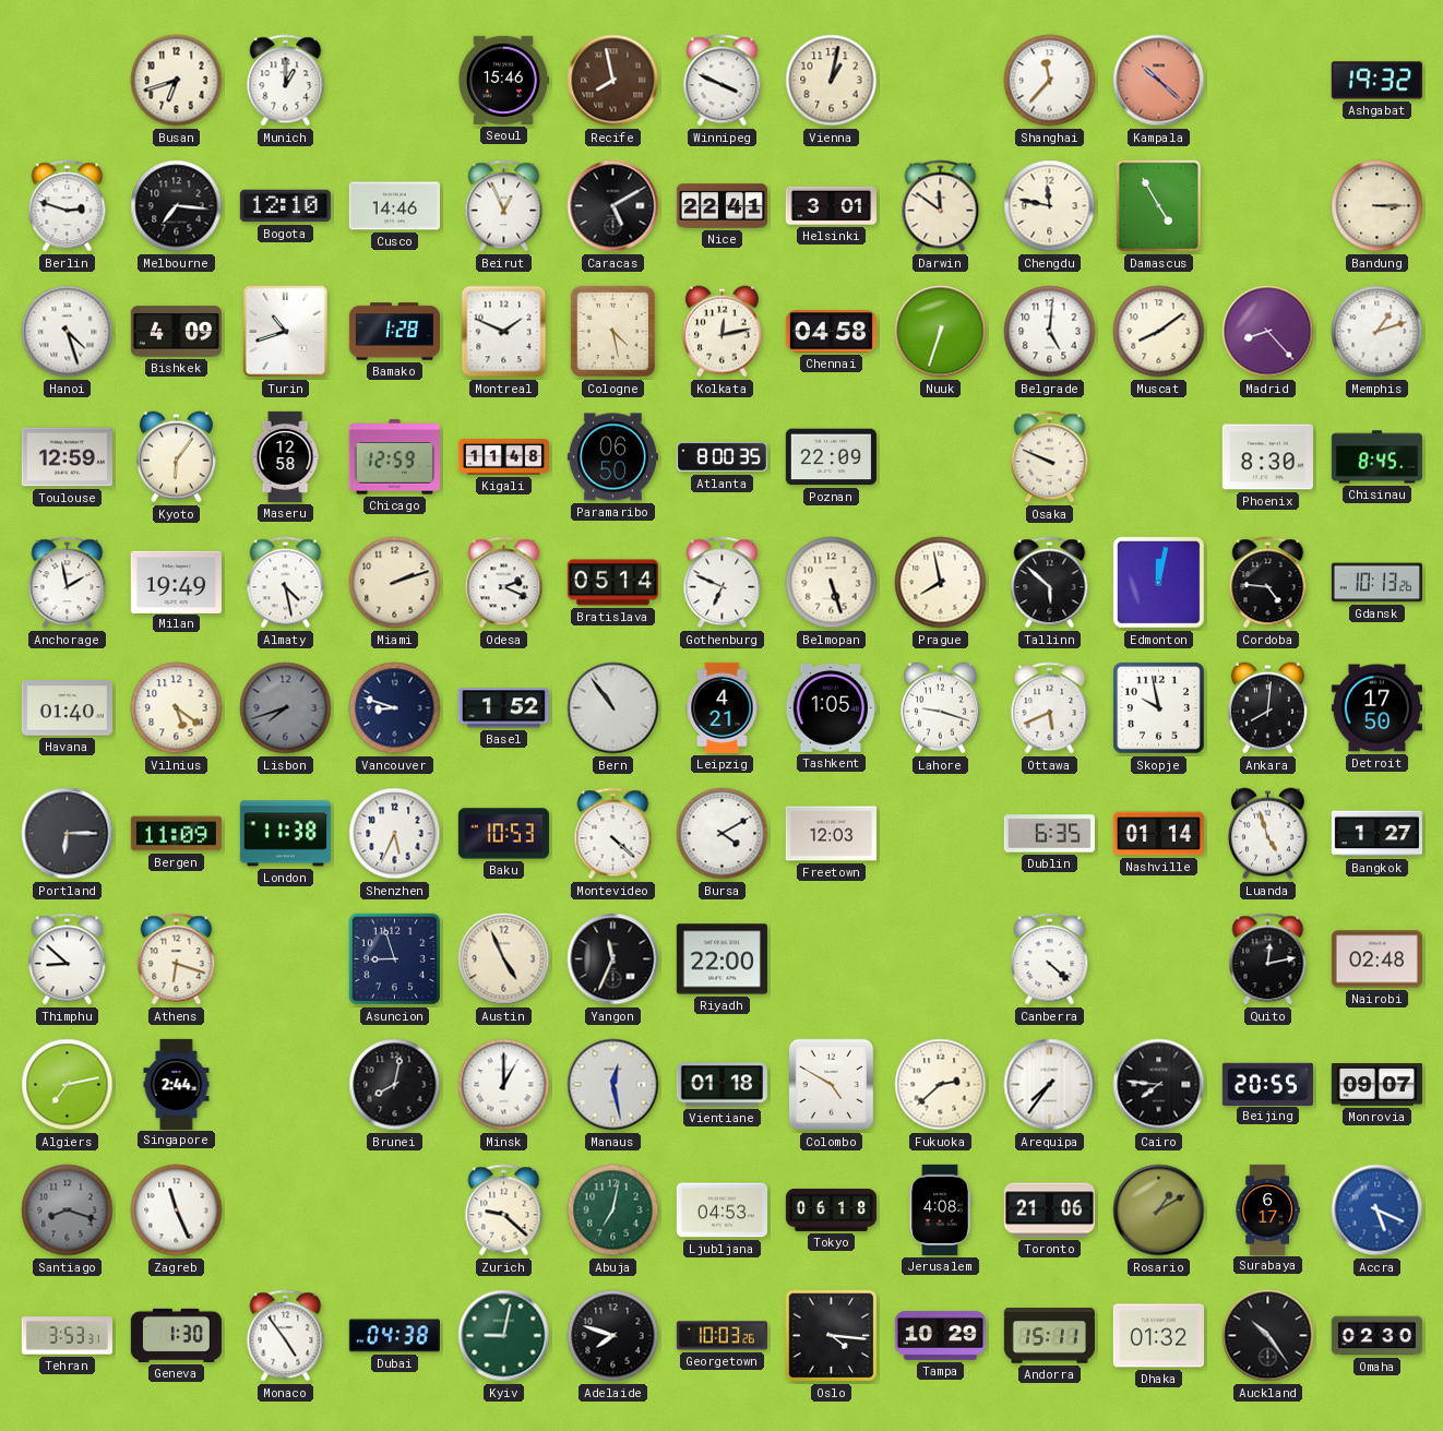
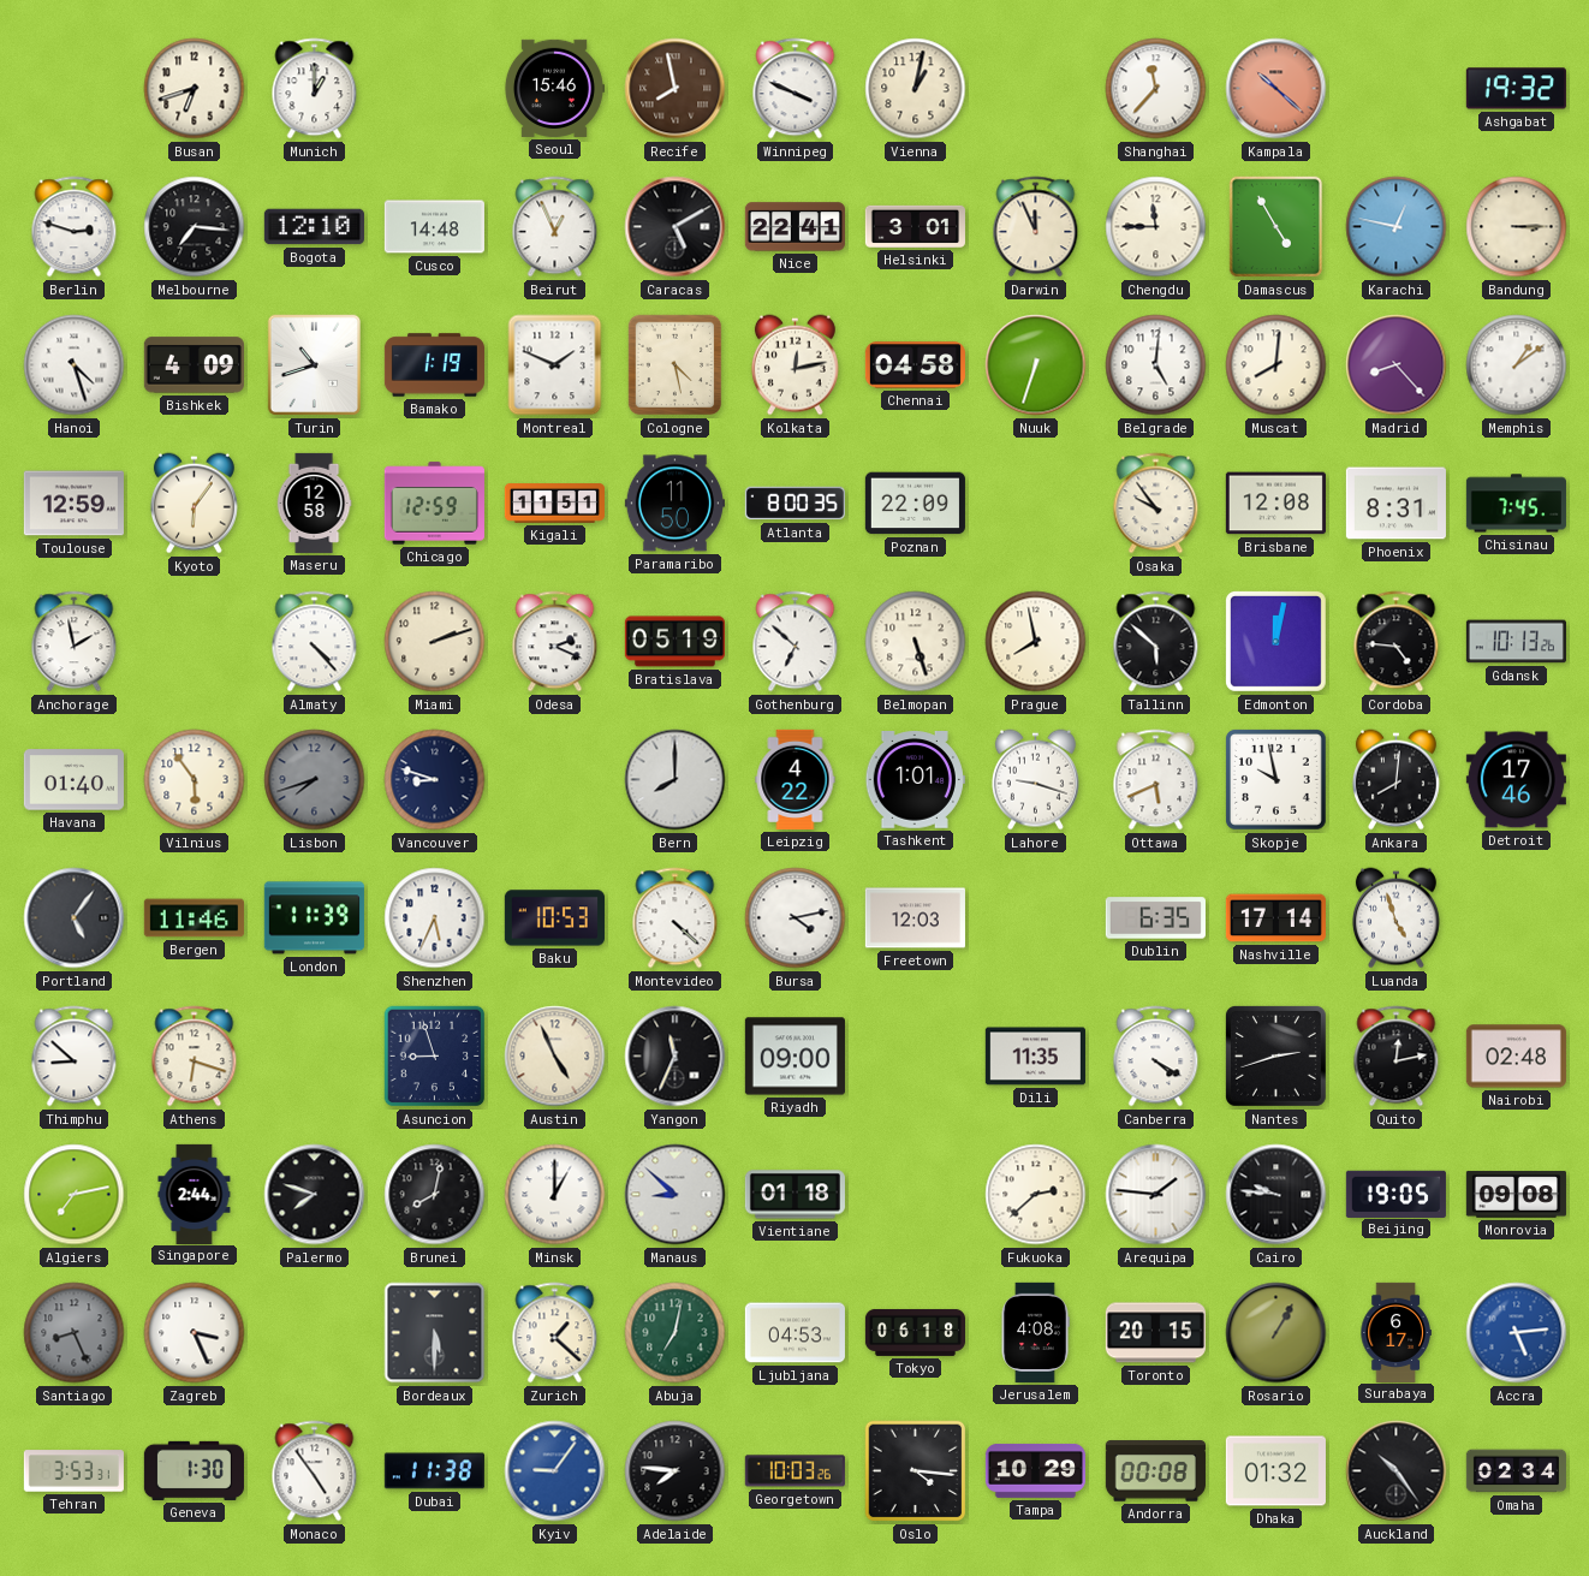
Cusco: 14:46 -> 14:48 (434, 227)
Darwin: 11:51 -> 11:56 (1036, 227)
Chengdu: 11:47 -> 11:45 (1156, 227)
Karachi: none -> 12:47 (1397, 227)
Bamako: 1:28 -> 1:19 (434, 365)
Muscat: 8:09 -> 8:01 (1276, 365)
Memphis: 1:12 -> 1:09 (1517, 365)
Kigali: 11:48 -> 11:51 (554, 504)
Paramaribo: 06:50 -> 11:50 (674, 504)
Osaka: 9:49 -> 9:54 (1156, 504)
Brisbane: none -> 12:08 (1275, 504)
Phoenix: 8:30 -> 8:31 (1395, 504)
Chisinau: 8:45 -> 7:45 (1516, 504)
Milan: 19:49 -> none (176, 582)
Almaty: 4:28 -> 4:23 (315, 642)
Bratislava: 05:14 -> 05:19 (674, 642)
Gothenburg: 6:49 -> 6:52 (796, 642)
Vilnius: 5:21 -> 5:54 (195, 780)
Basel: 1:52 -> none (503, 708)
Bern: 10:54 -> 8:00 (676, 780)
Leipzig: 4:21 -> 4:22 (796, 779)
Tashkent: 1:05 -> 1:01 (915, 780)
Detroit: 17:50 -> 17:46 (1516, 780)
Portland: 6:15 -> 5:06 (75, 918)
Bergen: 11:09 -> 11:46 (194, 918)
London: 11:38 -> 11:39 (314, 918)
Bursa: 4:10 -> 4:13 (796, 918)
Nashville: 01:14 -> 17:14 (1275, 918)
Bangkok: 1:27 -> none (1376, 834)
Riyadh: 22:00 -> 09:00 (794, 1057)
Dili: none -> 11:35 (1035, 1057)
Canberra: 4:22 -> 4:20 (1156, 1057)
Nantes: none -> 2:42 (1275, 1055)
Palermo: none -> 7:48 (315, 1195)
Manaus: 12:28 -> 8:52 (676, 1195)
Colombo: 4:50 -> none (832, 1085)
Arequipa: 7:36 -> 1:46 (1156, 1195)
Cairo: 7:46 -> 9:46 (1276, 1195)
Beijing: 20:55 -> 19:05 (1395, 1194)
Monrovia: 09:07 -> 09:08 (1516, 1195)
Santiago: 8:18 -> 8:26 (75, 1333)
Zagreb: 11:26 -> 3:26 (195, 1333)
Bordeaux: none -> 5:30 (435, 1333)
Zurich: 9:22 -> 1:22 (555, 1333)
Toronto: 21:06 -> 20:15 (1155, 1333)
Rosario: 1:10 -> 1:05 (1276, 1333)
Accra: 5:19 -> 5:14 (1517, 1333)
Dubai: 04:38 -> 11:38 (434, 1471)
Kyiv: 9:02 -> 9:06 (555, 1471)
Kyiv dial: green -> blue (555, 1471)
Adelaide: 7:48 -> 7:46 (676, 1471)
Andorra: 15:11 -> 00:08 (1155, 1471)
Omaha: 02:30 -> 02:34 (1516, 1471)
